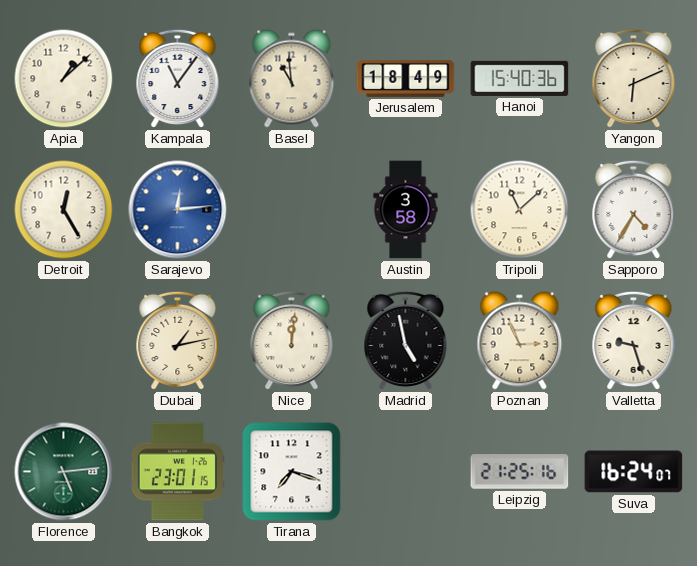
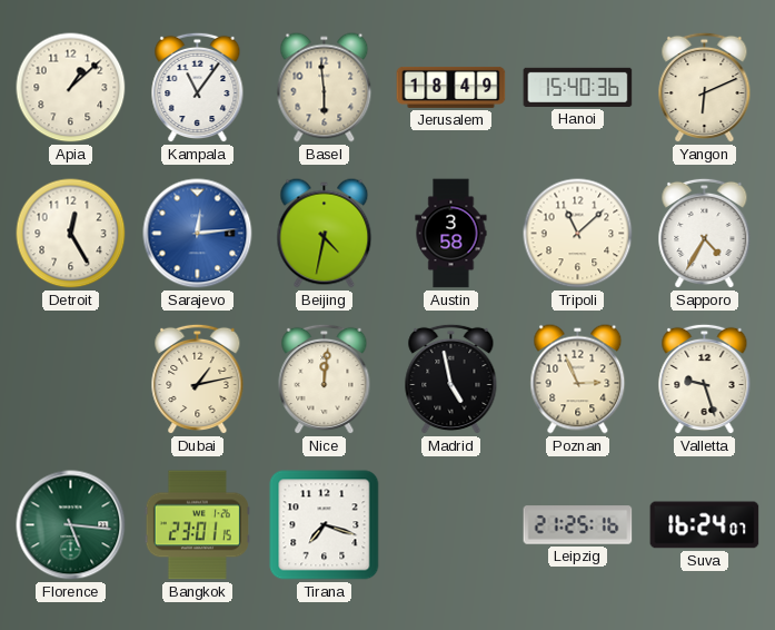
Basel: 10:59 -> 5:59 (325, 88)
Beijing: none -> 4:32 (325, 234)
Florence: 5:14 -> 5:16 (71, 525)
